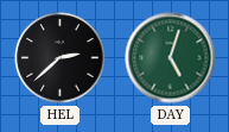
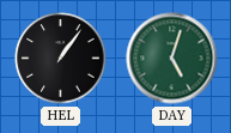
HEL: 2:38 -> 1:06 (61, 59)
